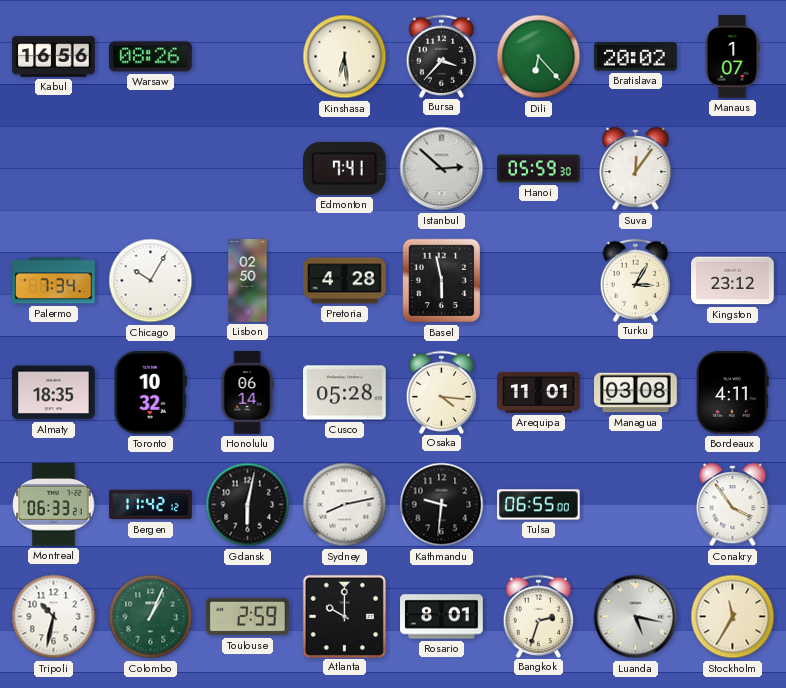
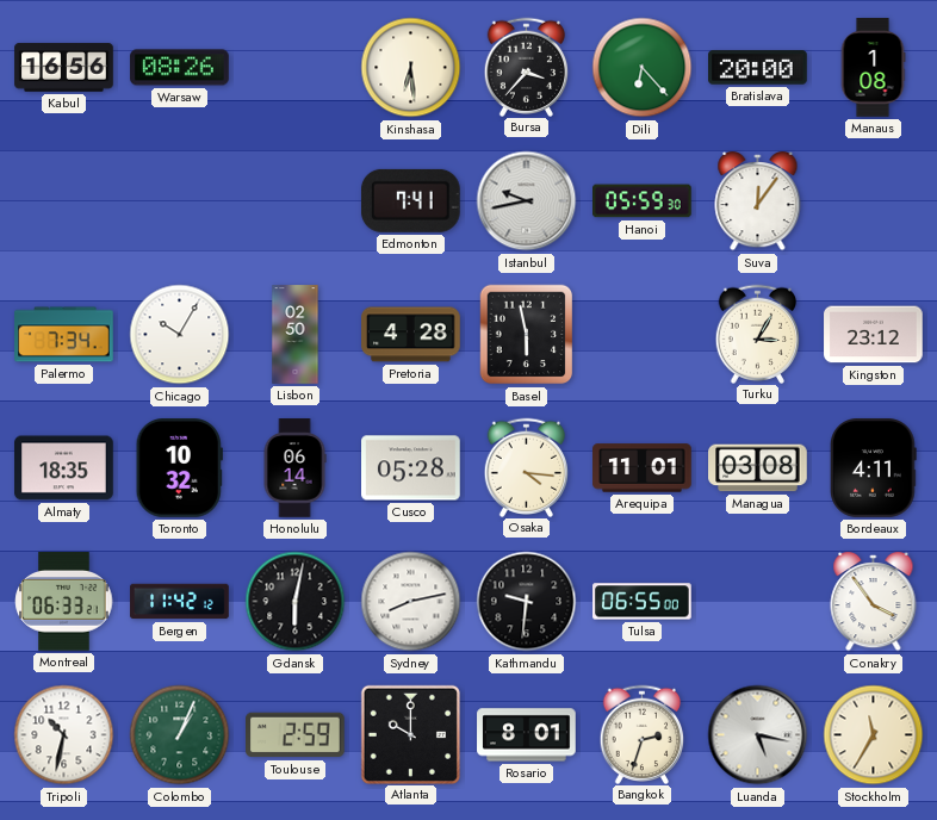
Bratislava: 20:02 -> 20:00 (758, 68)
Manaus: 1:07 -> 1:08 (873, 68)
Istanbul: 2:52 -> 9:43 (527, 201)
